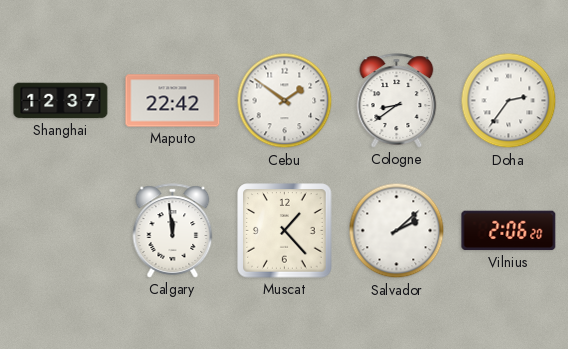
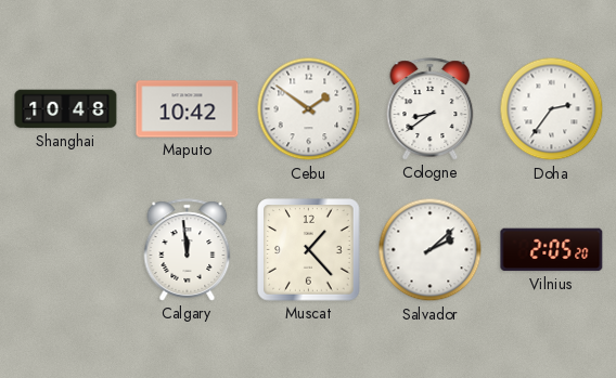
Shanghai: 12:37 -> 10:48 (66, 109)
Maputo: 22:42 -> 10:42 (188, 109)
Vilnius: 2:06 -> 2:05 (552, 250)
